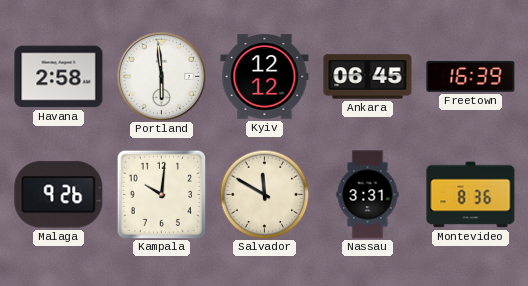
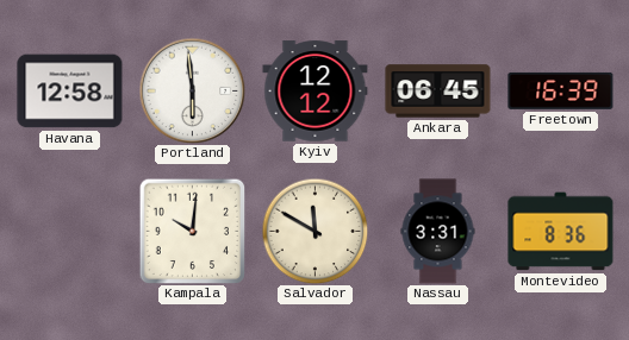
Havana: 2:58 -> 12:58 (70, 92)
Malaga: 9:26 -> none (59, 195)
